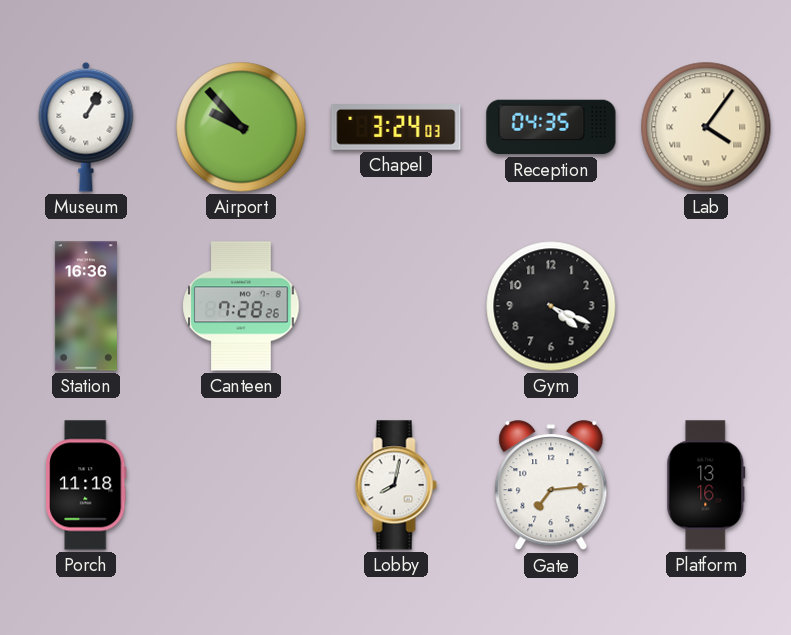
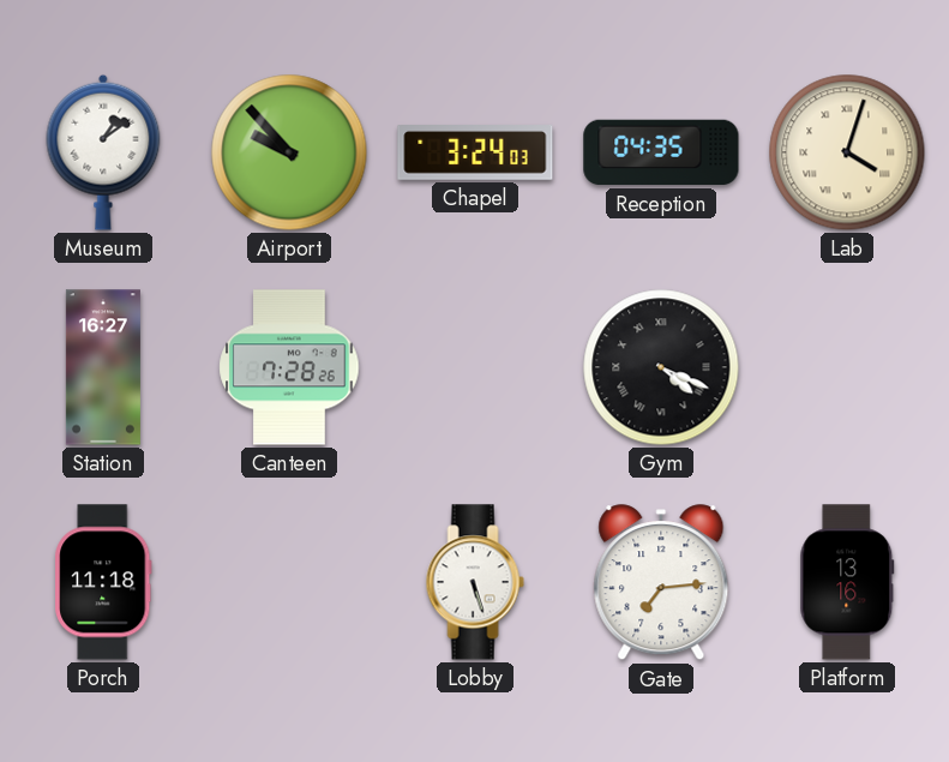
Museum: 1:05 -> 1:09 (103, 152)
Lab: 4:06 -> 4:03 (847, 152)
Station: 16:36 -> 16:27 (103, 367)
Gym numerals: Arabic -> Roman (661, 367)
Lobby: 8:02 -> 5:27 (475, 582)
